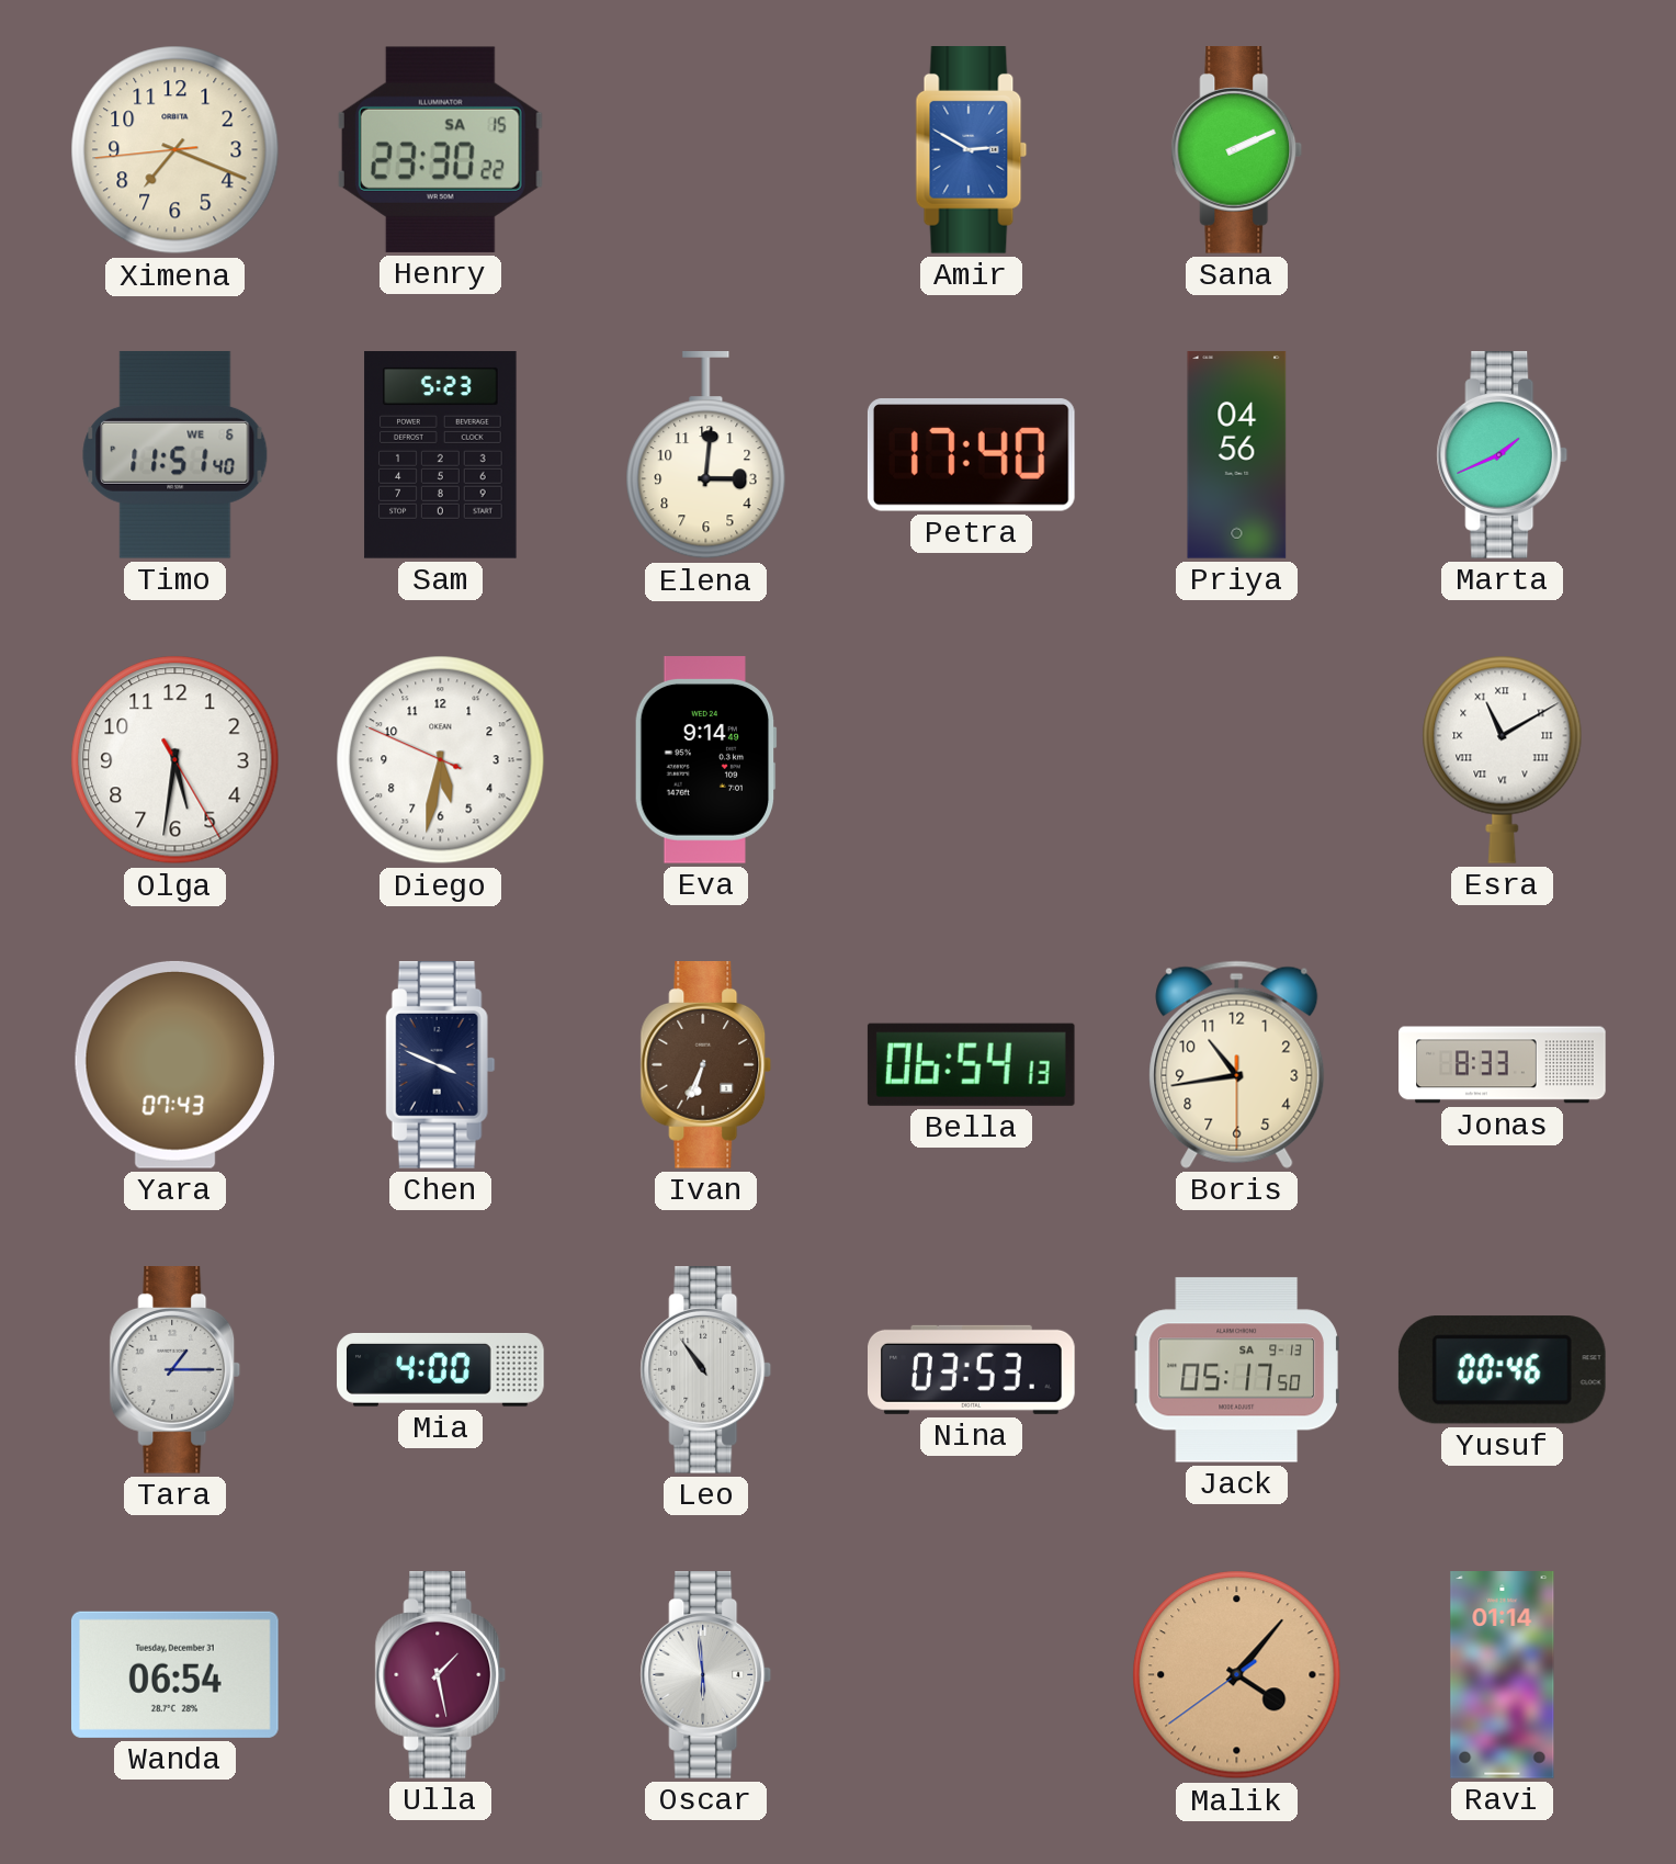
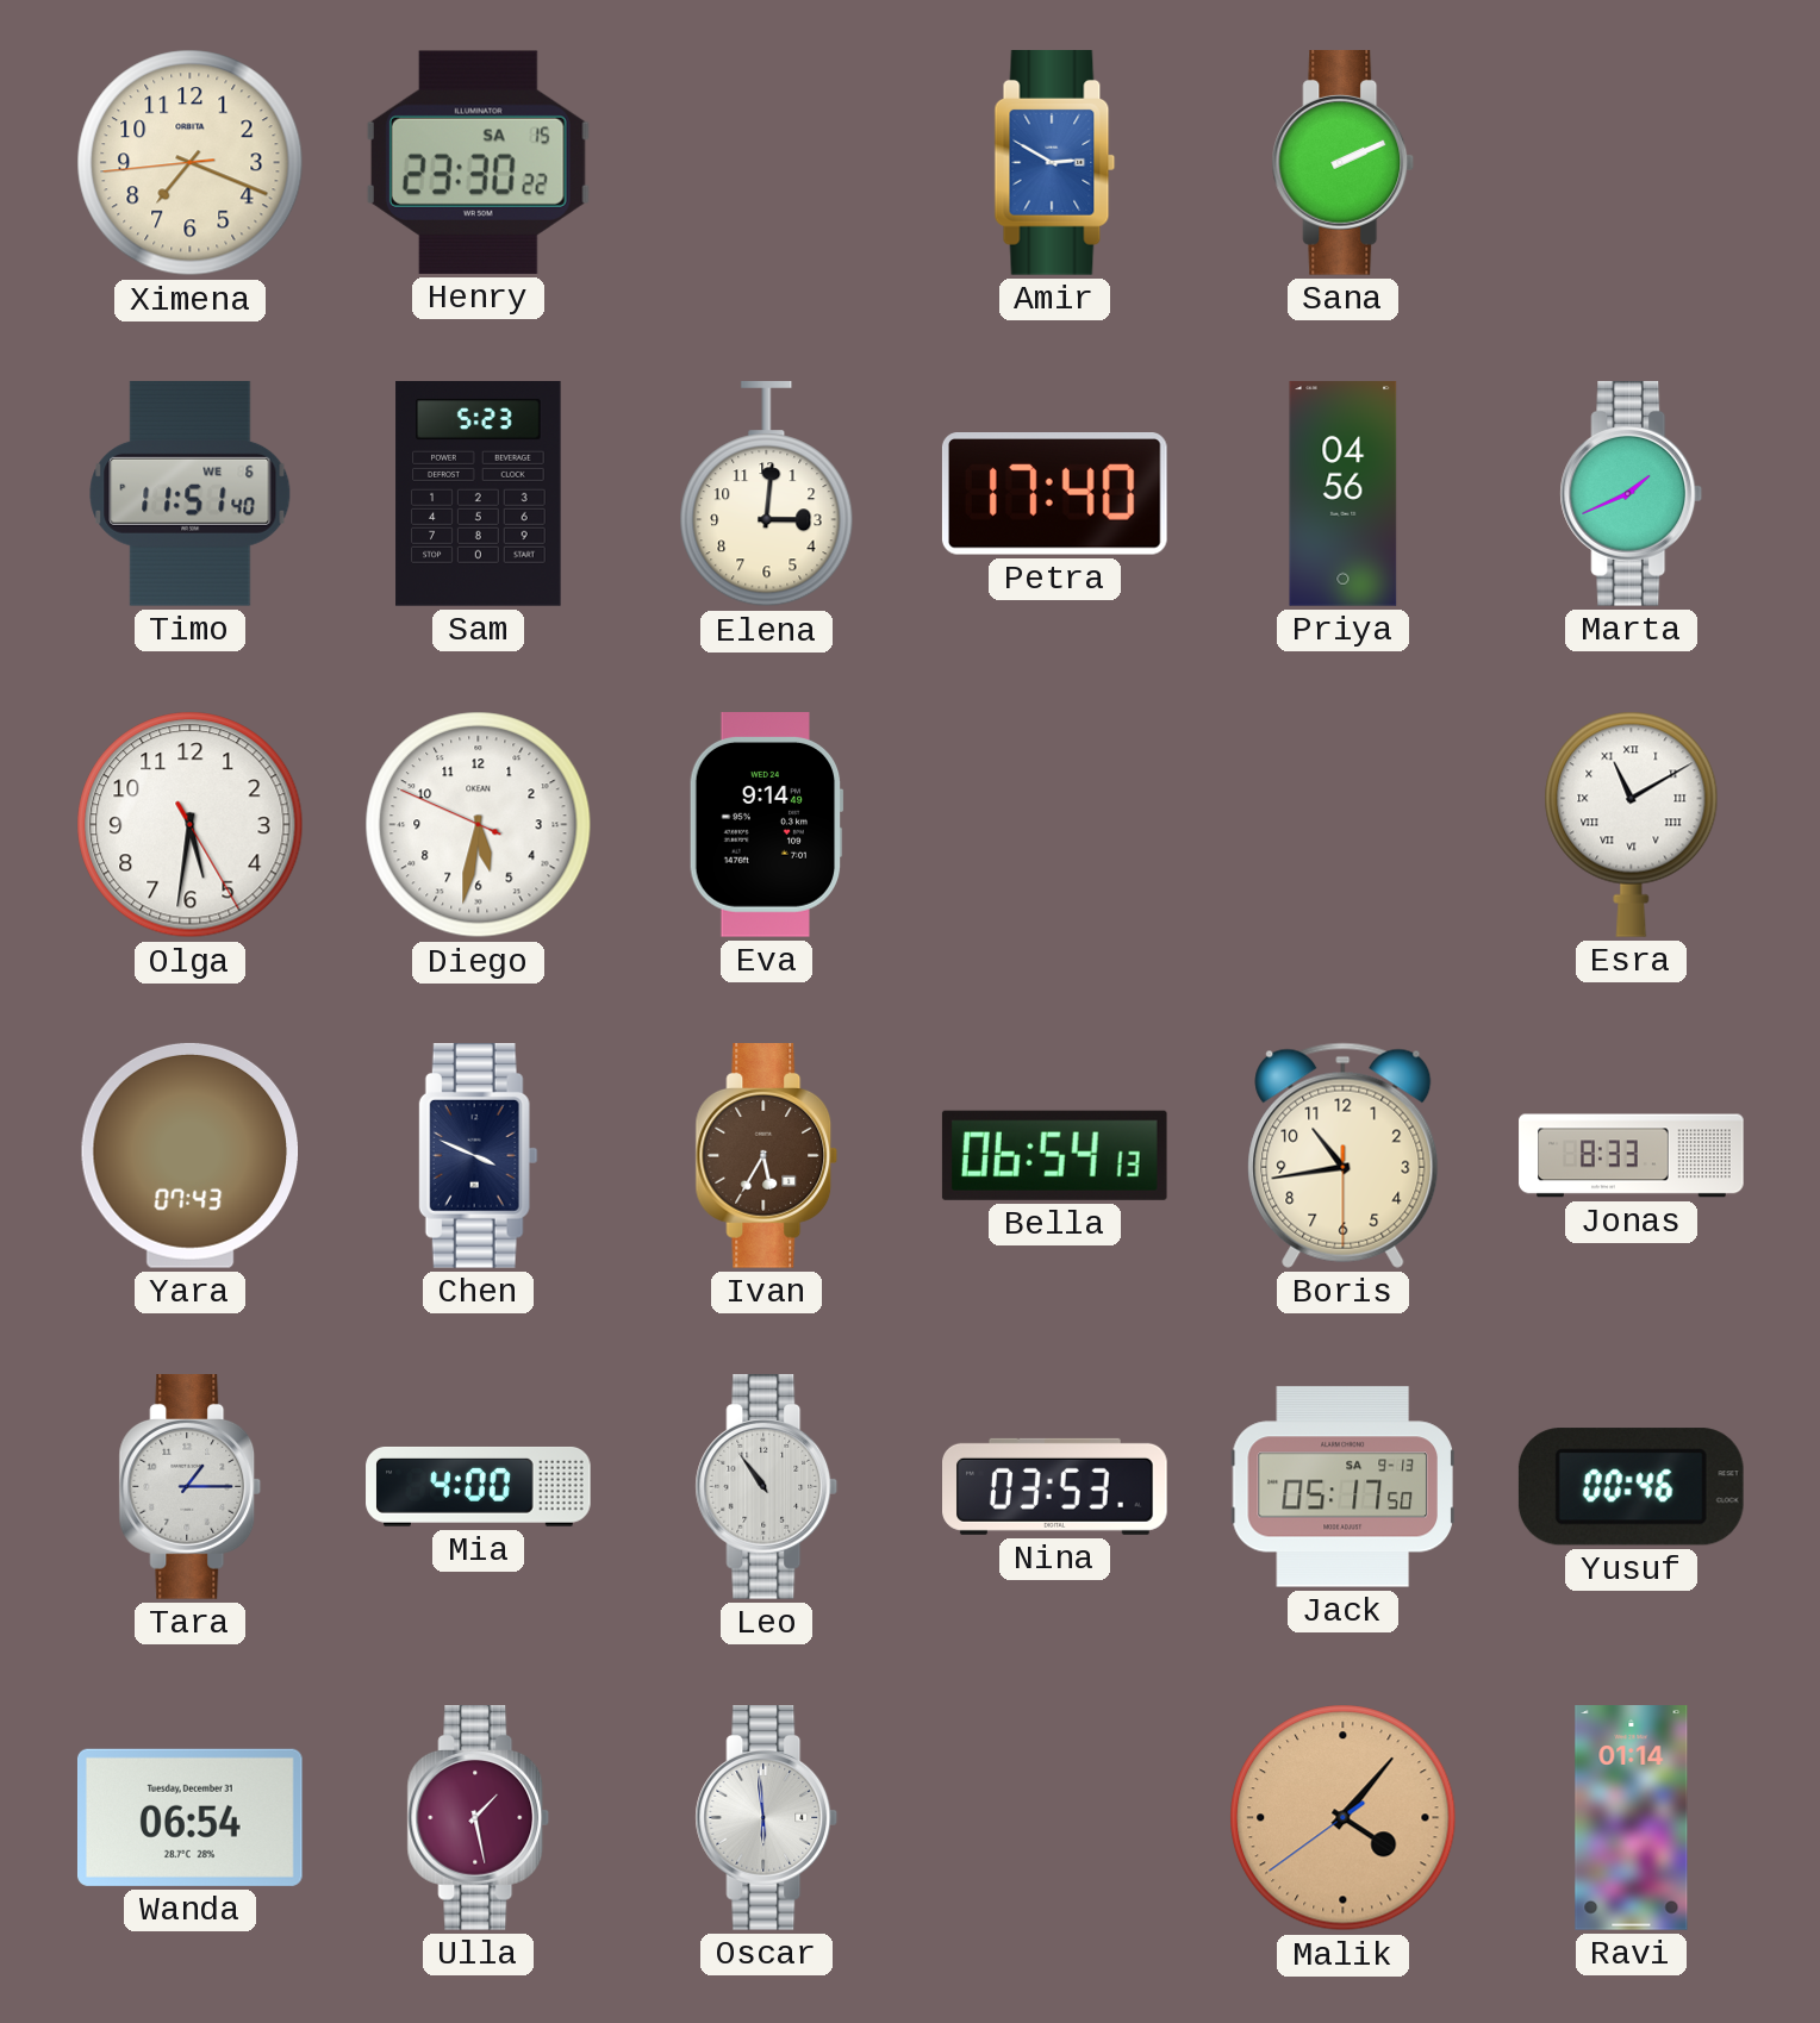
Ivan: 6:34 -> 5:35 (767, 1156)
